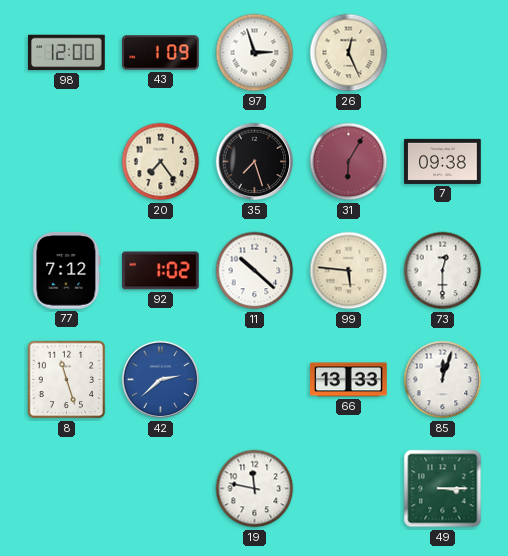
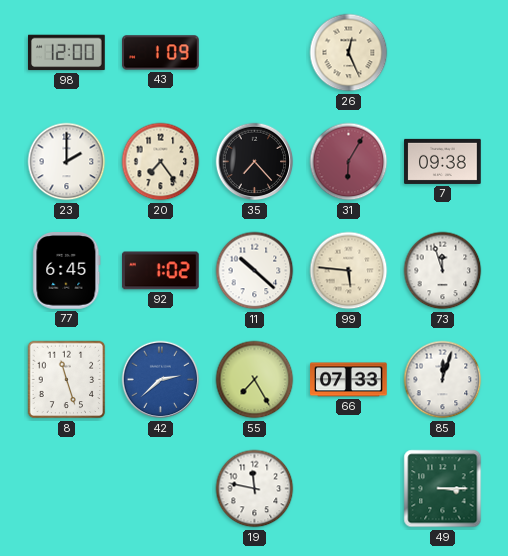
97: 2:57 -> none (255, 53)
23: none -> 2:00 (67, 162)
35: 7:27 -> 7:23 (255, 162)
77: 7:12 -> 6:45 (67, 271)
73: 12:30 -> 11:57 (443, 271)
55: none -> 7:25 (255, 380)
66: 13:33 -> 07:33 (349, 380)
